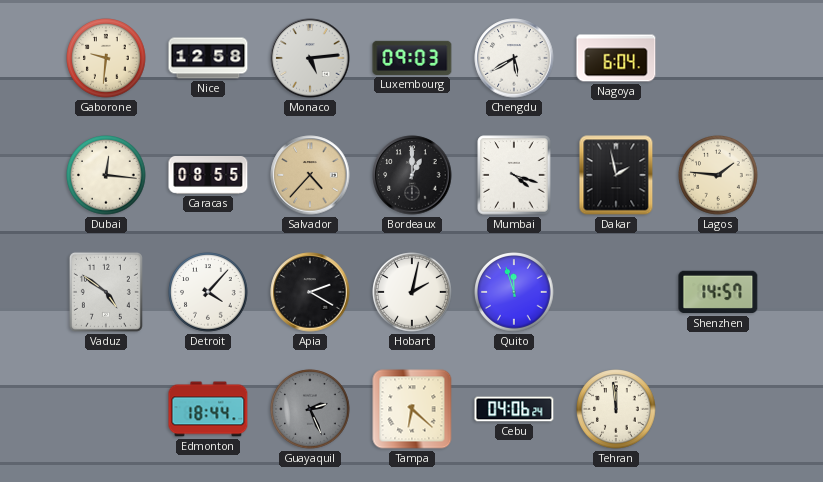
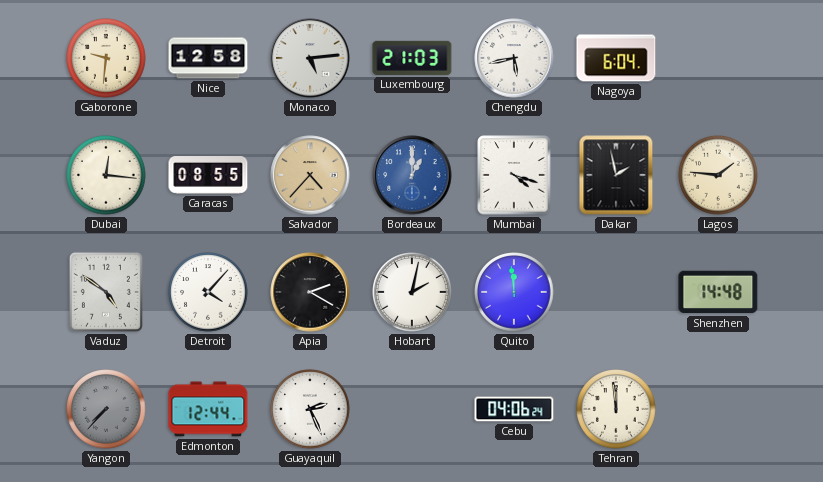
Luxembourg: 09:03 -> 21:03 (412, 58)
Chengdu: 5:40 -> 5:43 (514, 58)
Bordeaux dial: black -> blue (412, 175)
Quito: 11:57 -> 11:59 (514, 292)
Shenzhen: 14:57 -> 14:48 (718, 292)
Yangon: none -> 7:37 (106, 409)
Edmonton: 18:44 -> 12:44 (208, 409)
Guayaquil dial: grey -> white (310, 409)
Tampa: 6:22 -> none (412, 409)
